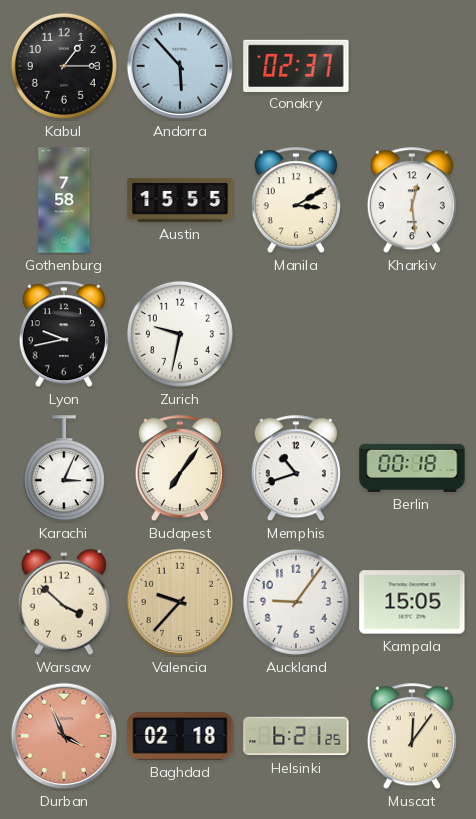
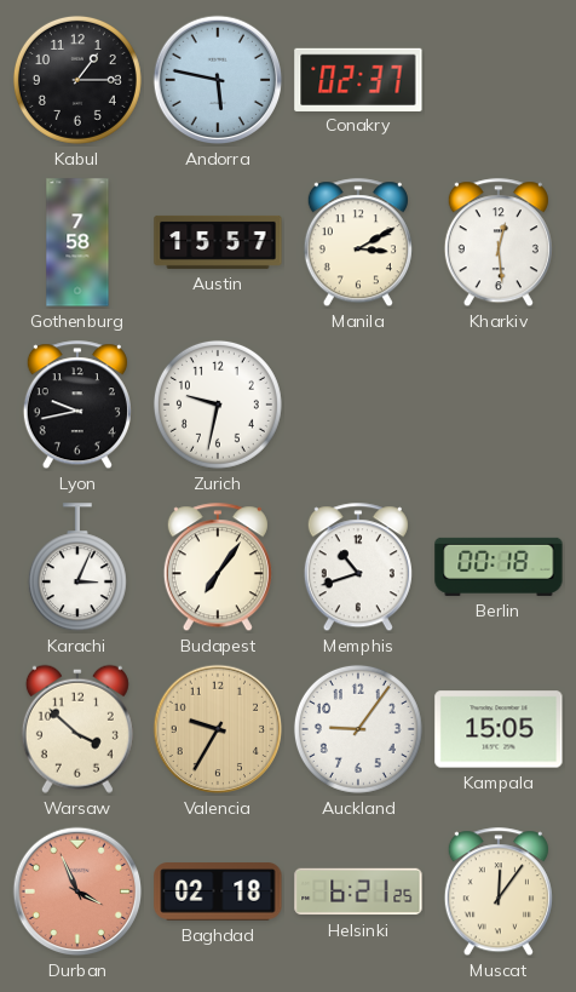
Andorra: 5:53 -> 5:47 (218, 80)
Austin: 15:55 -> 15:57 (218, 242)
Valencia: 9:37 -> 9:35 (218, 729)
